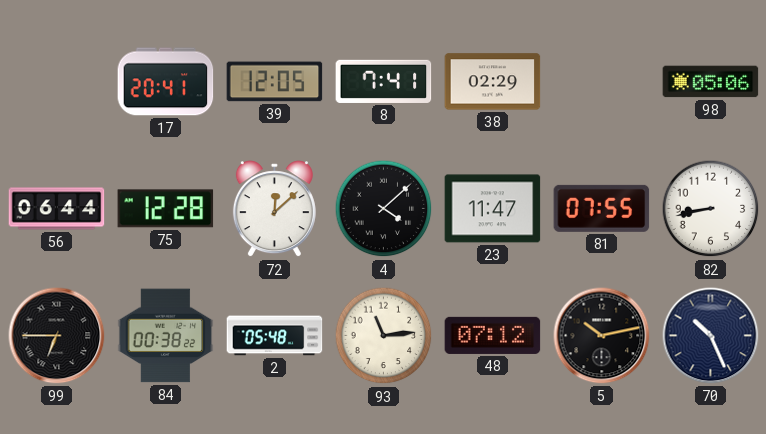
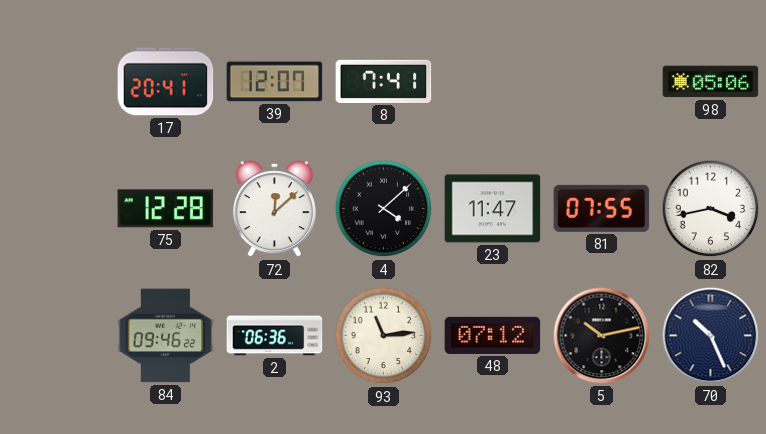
39: 12:05 -> 12:07 (275, 82)
38: 02:29 -> none (493, 82)
56: 06:44 -> none (57, 209)
82: 8:43 -> 3:43 (711, 209)
99: 6:45 -> none (57, 336)
84: 00:38 -> 09:46 (166, 336)
2: 05:48 -> 06:36 (275, 336)
